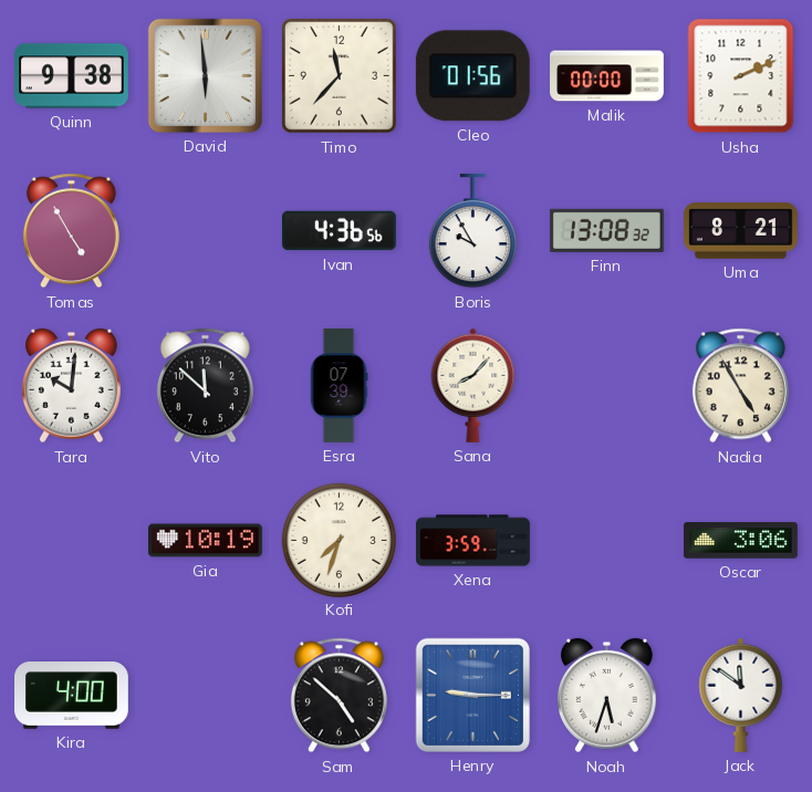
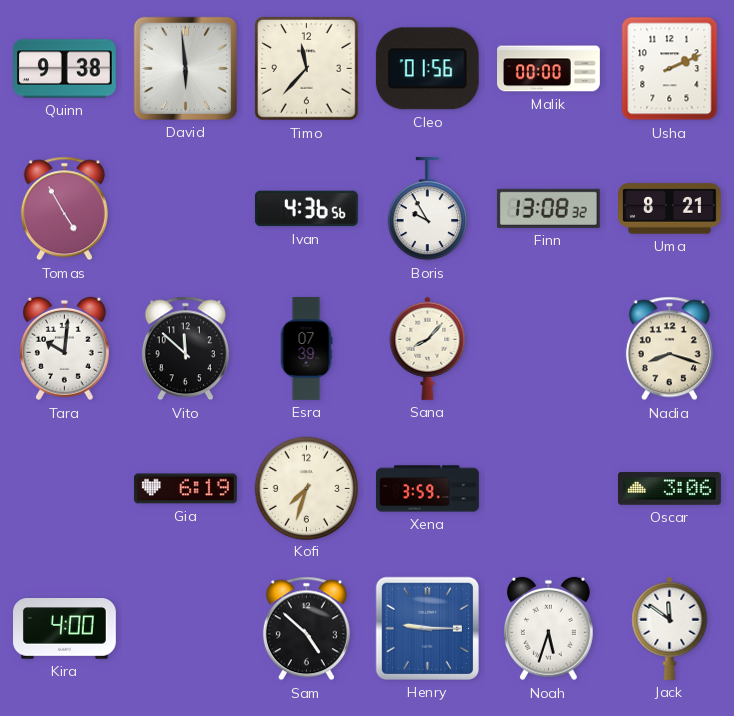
Nadia: 4:55 -> 8:18 (669, 349)
Gia: 10:19 -> 6:19 (186, 489)
